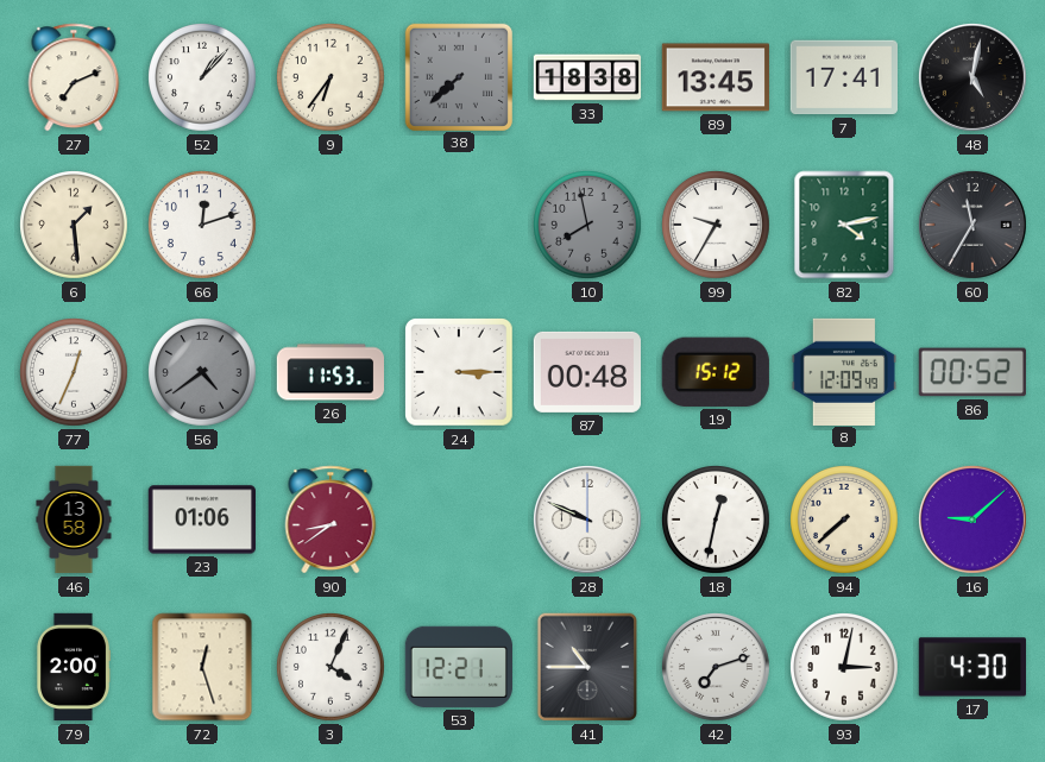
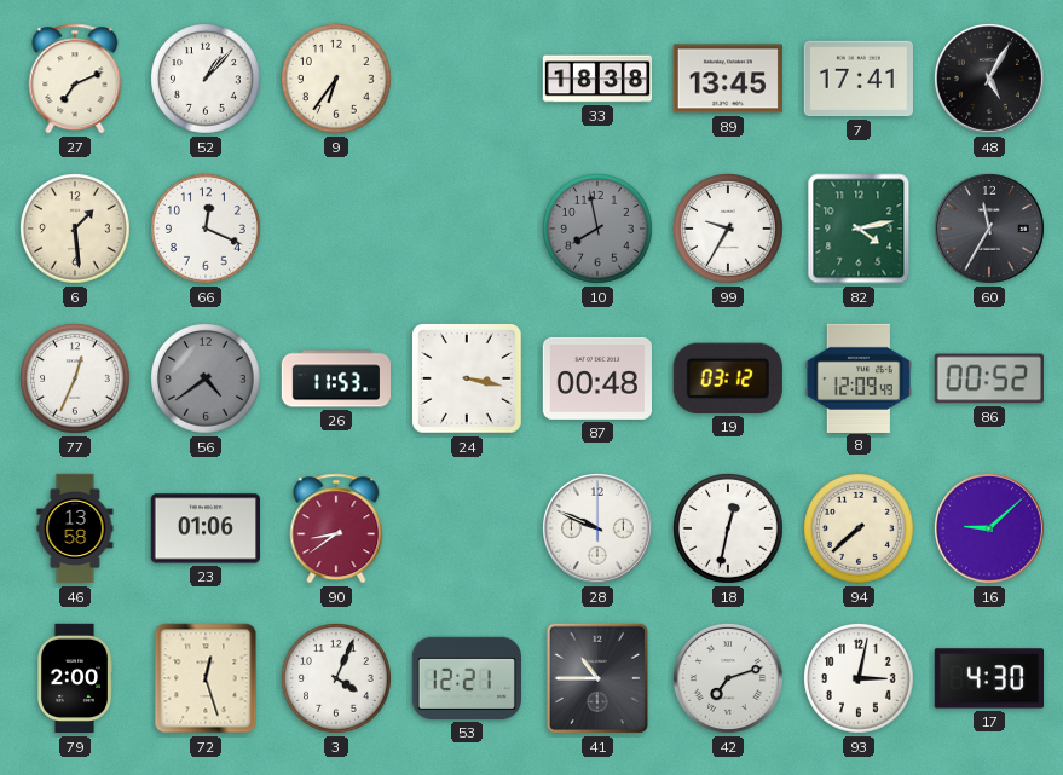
38: 7:38 -> none (458, 76)
48: 5:02 -> 5:05 (989, 79)
66: 12:12 -> 12:19 (207, 230)
24: 3:15 -> 3:17 (467, 378)
19: 15:12 -> 03:12 (728, 378)
